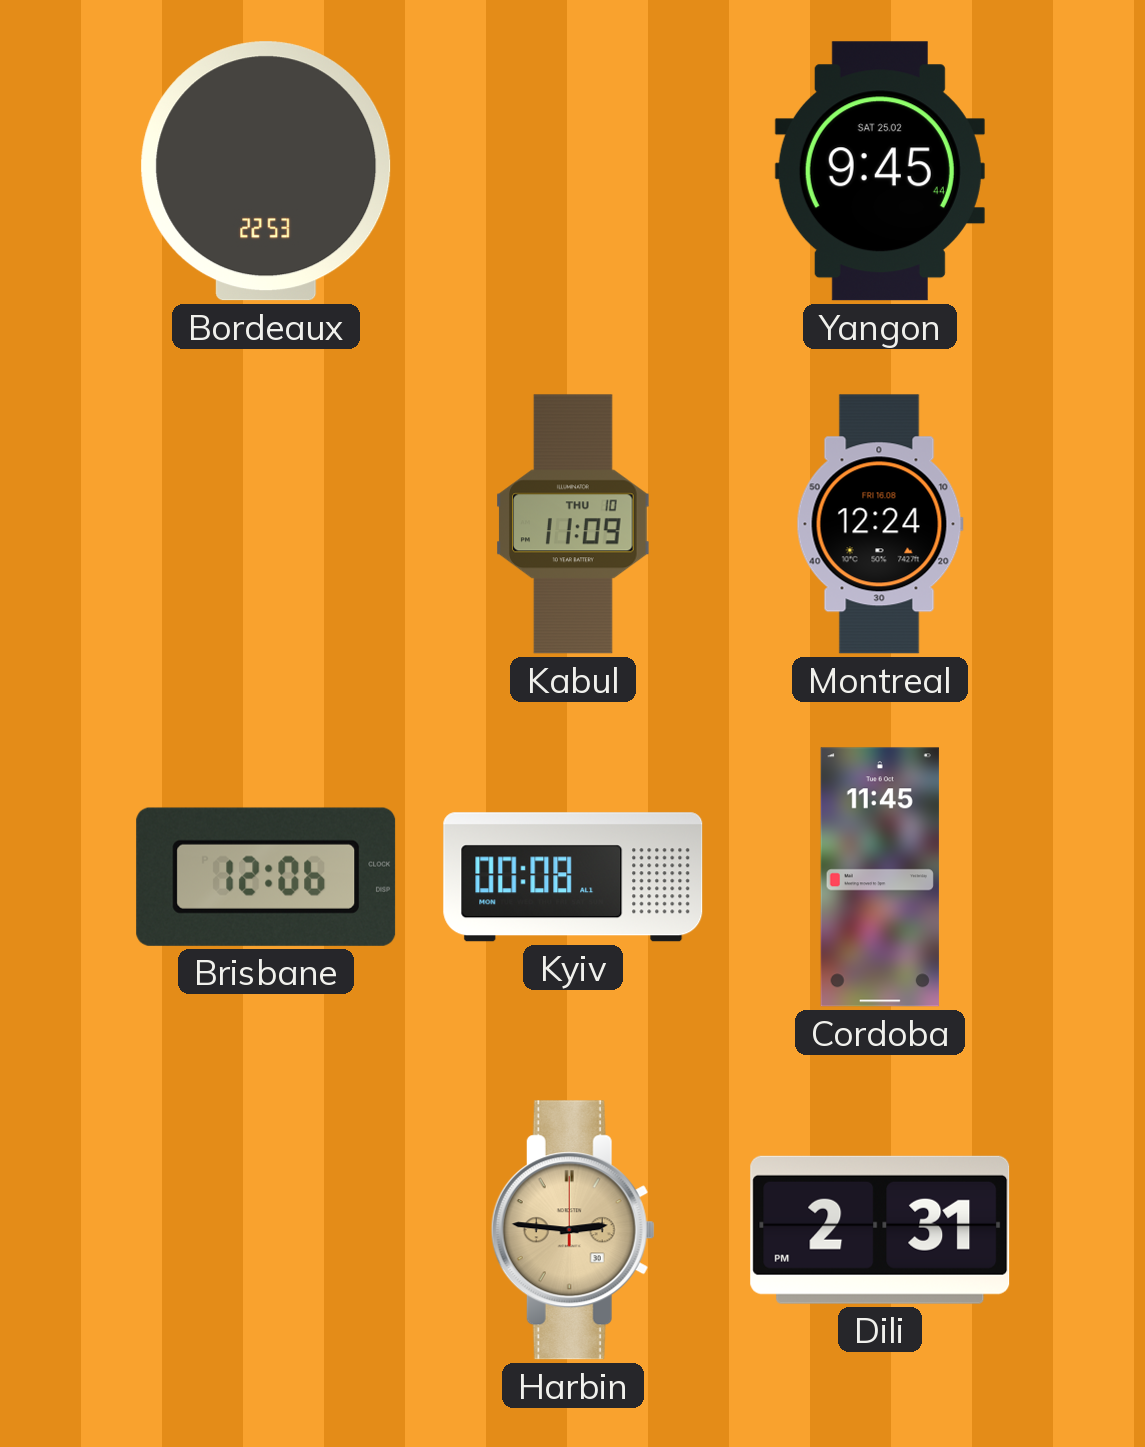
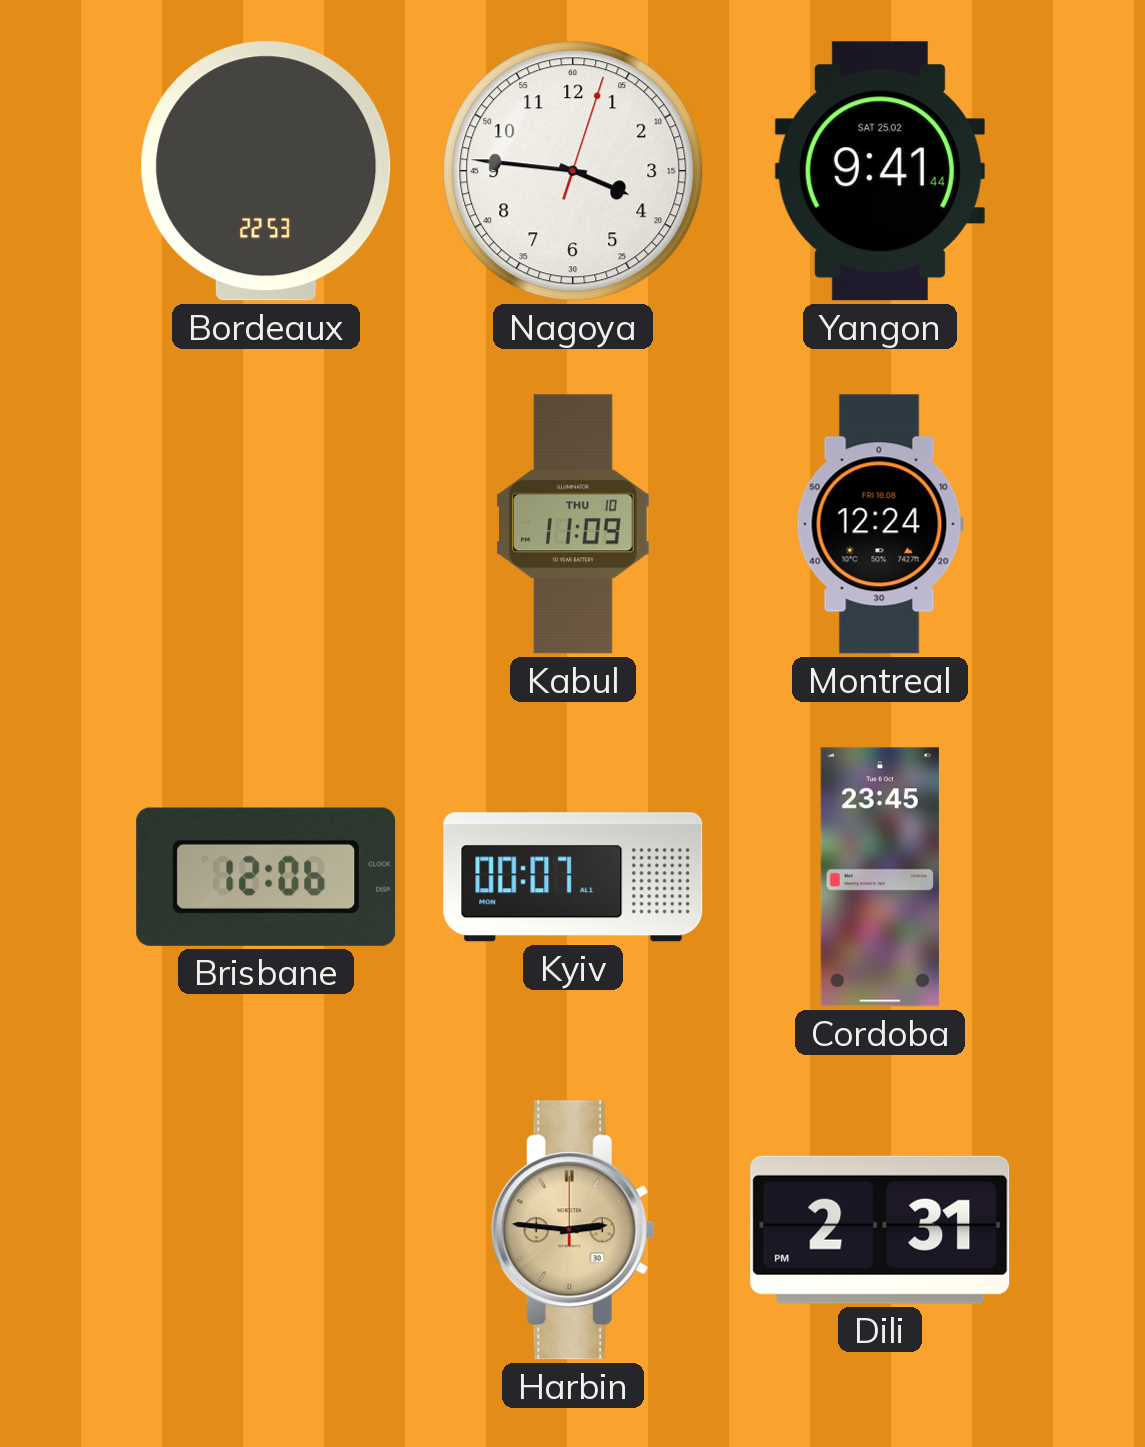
Nagoya: none -> 3:46 (573, 171)
Yangon: 9:45 -> 9:41 (880, 171)
Kyiv: 00:08 -> 00:07 (573, 877)
Cordoba: 11:45 -> 23:45 (880, 877)
